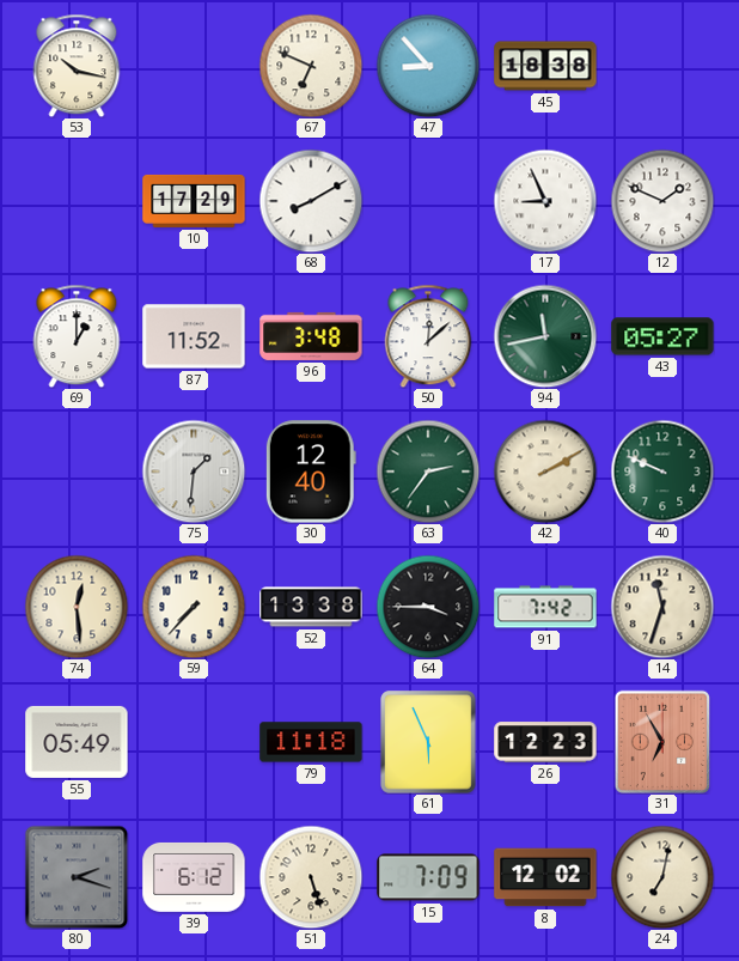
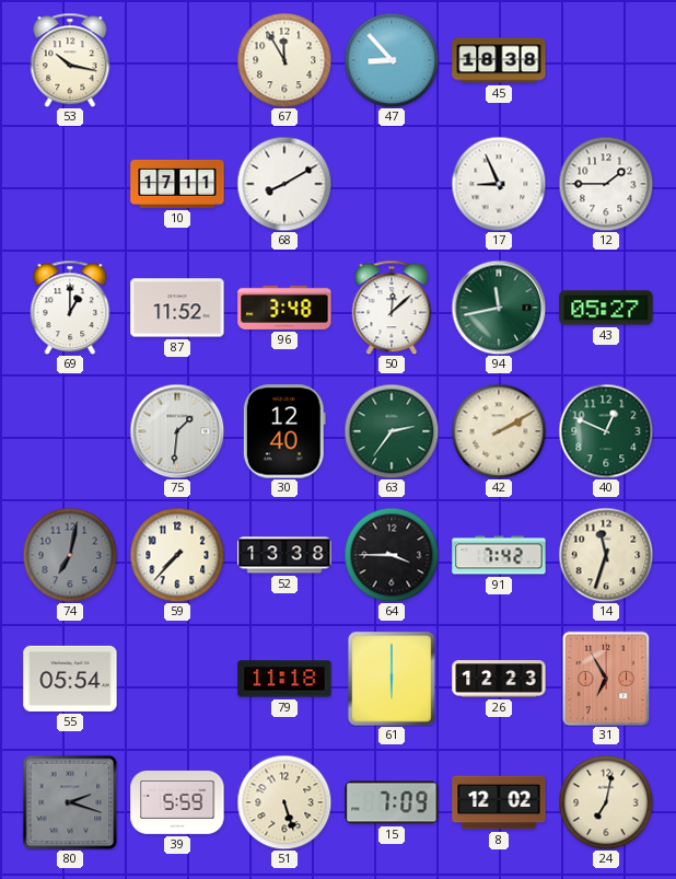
67: 6:49 -> 11:55 (284, 60)
10: 17:29 -> 17:11 (177, 184)
12: 1:49 -> 1:45 (606, 184)
40: 9:49 -> 12:49 (606, 431)
74: 12:29 -> 7:02 (70, 555)
74 dial: cream -> grey (70, 555)
55: 05:49 -> 05:54 (70, 679)
61: 5:56 -> 6:00 (392, 679)
39: 6:12 -> 5:59 (177, 802)
